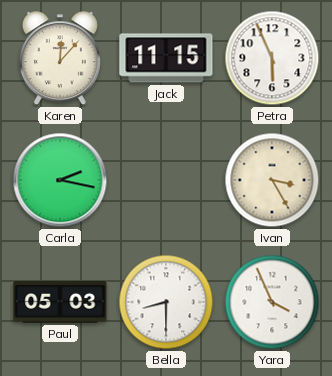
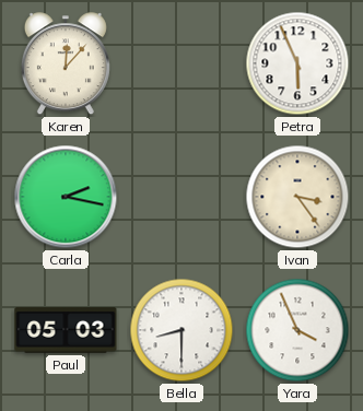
Jack: 11:15 -> none (166, 58)
Ivan: 3:25 -> 3:24 (297, 197)
